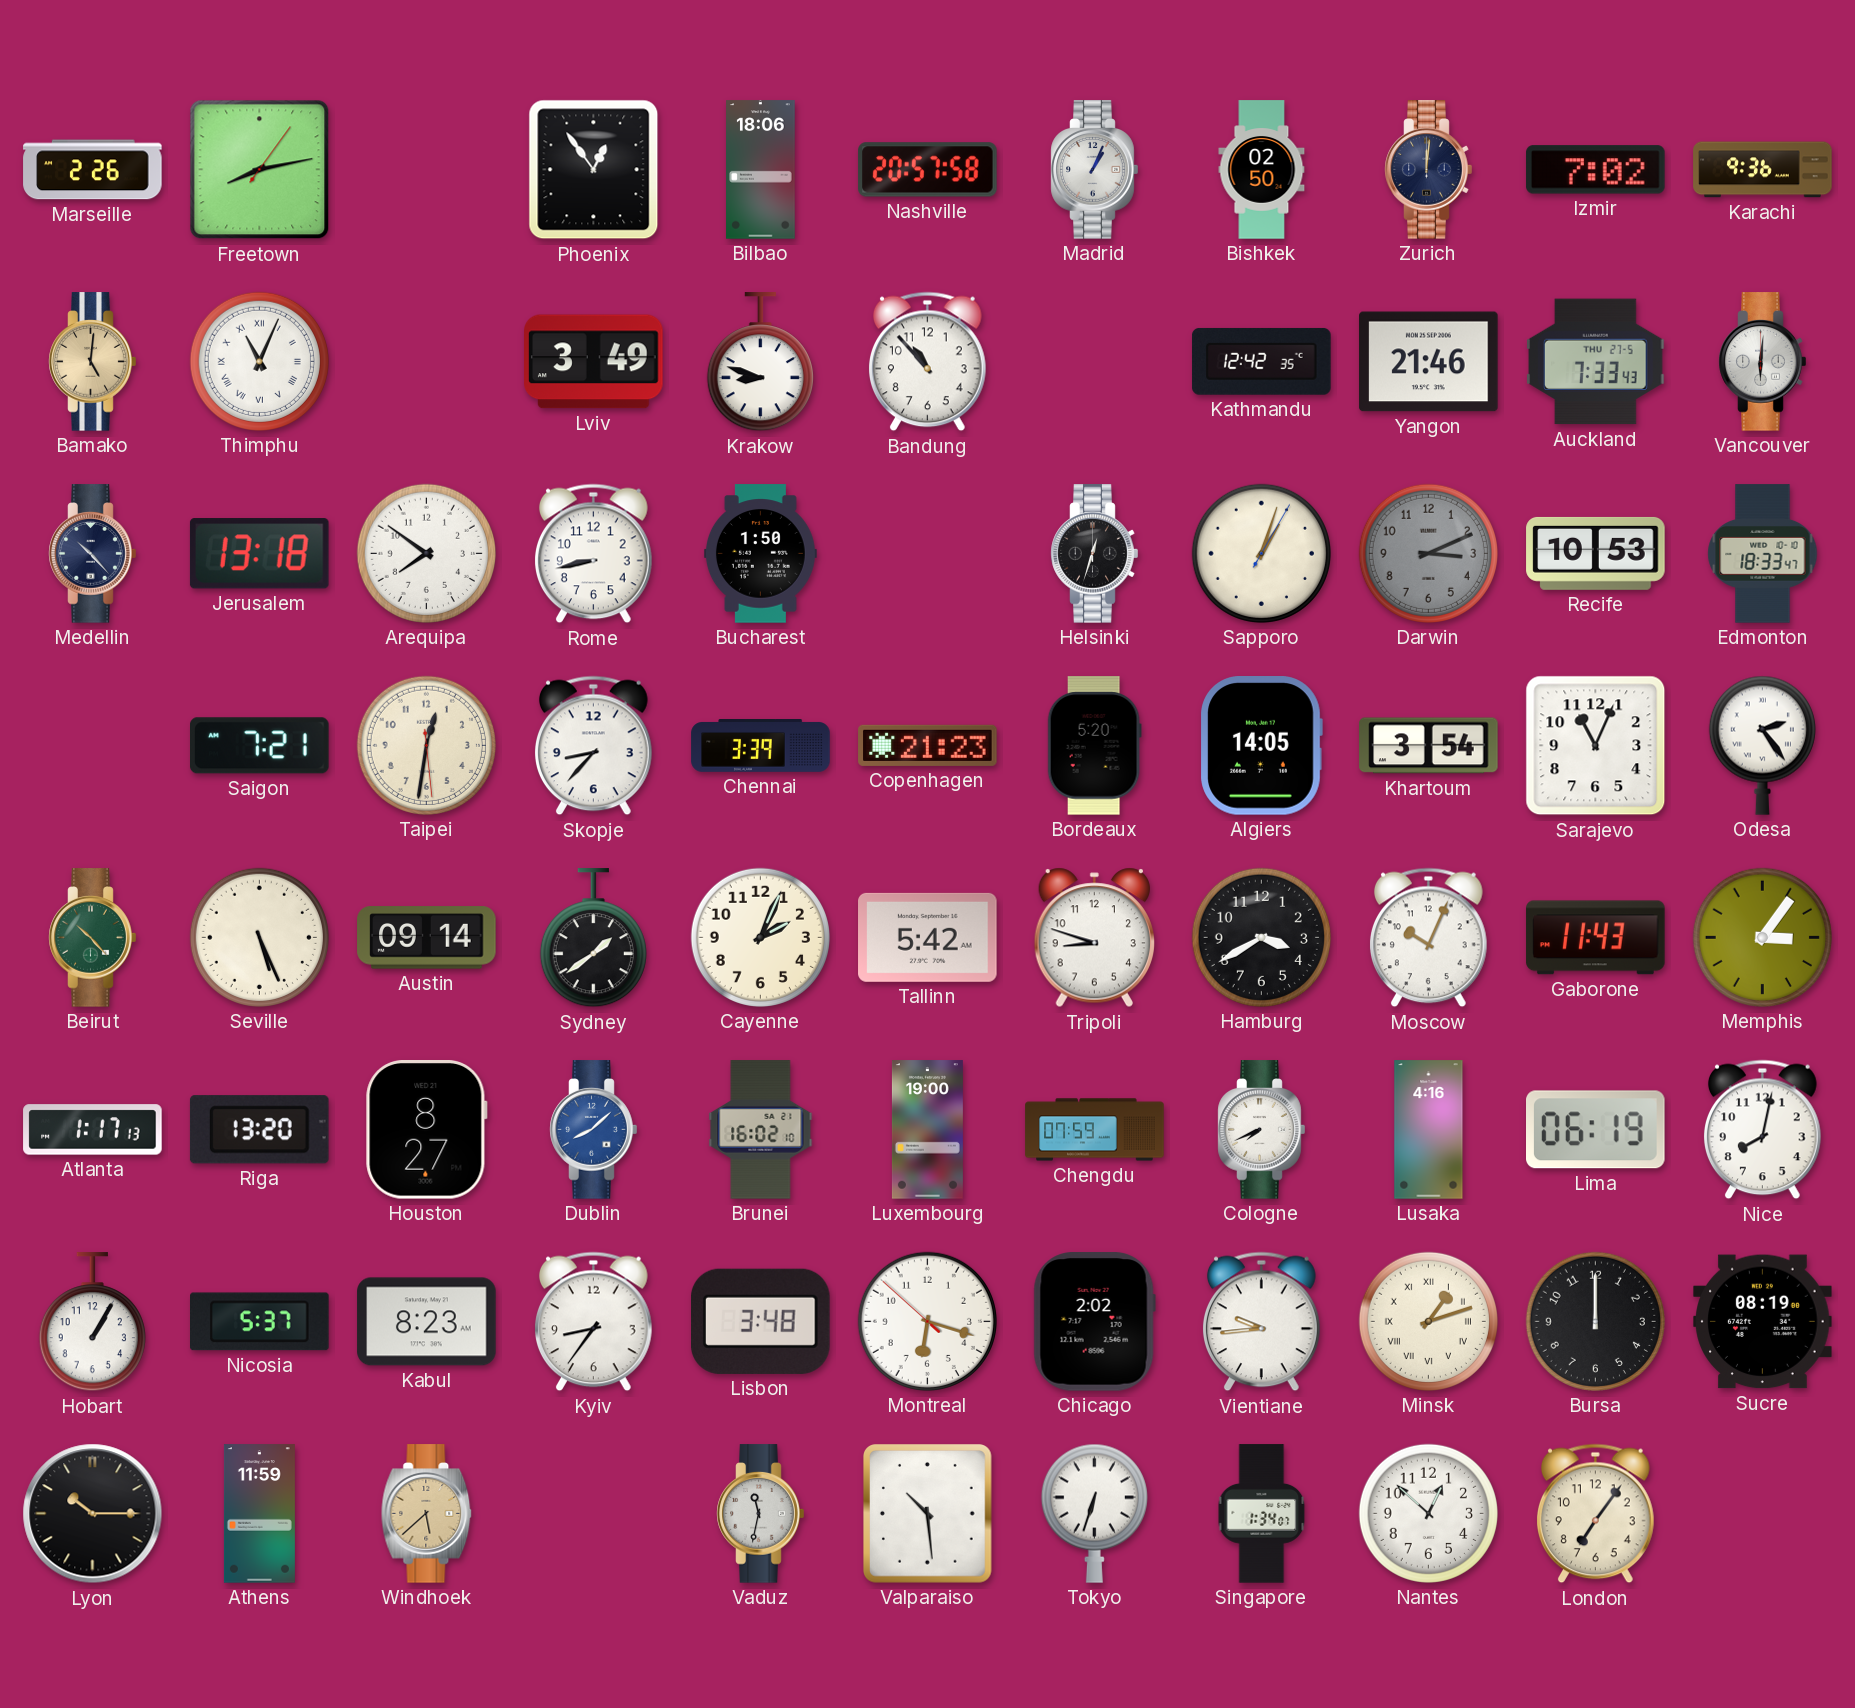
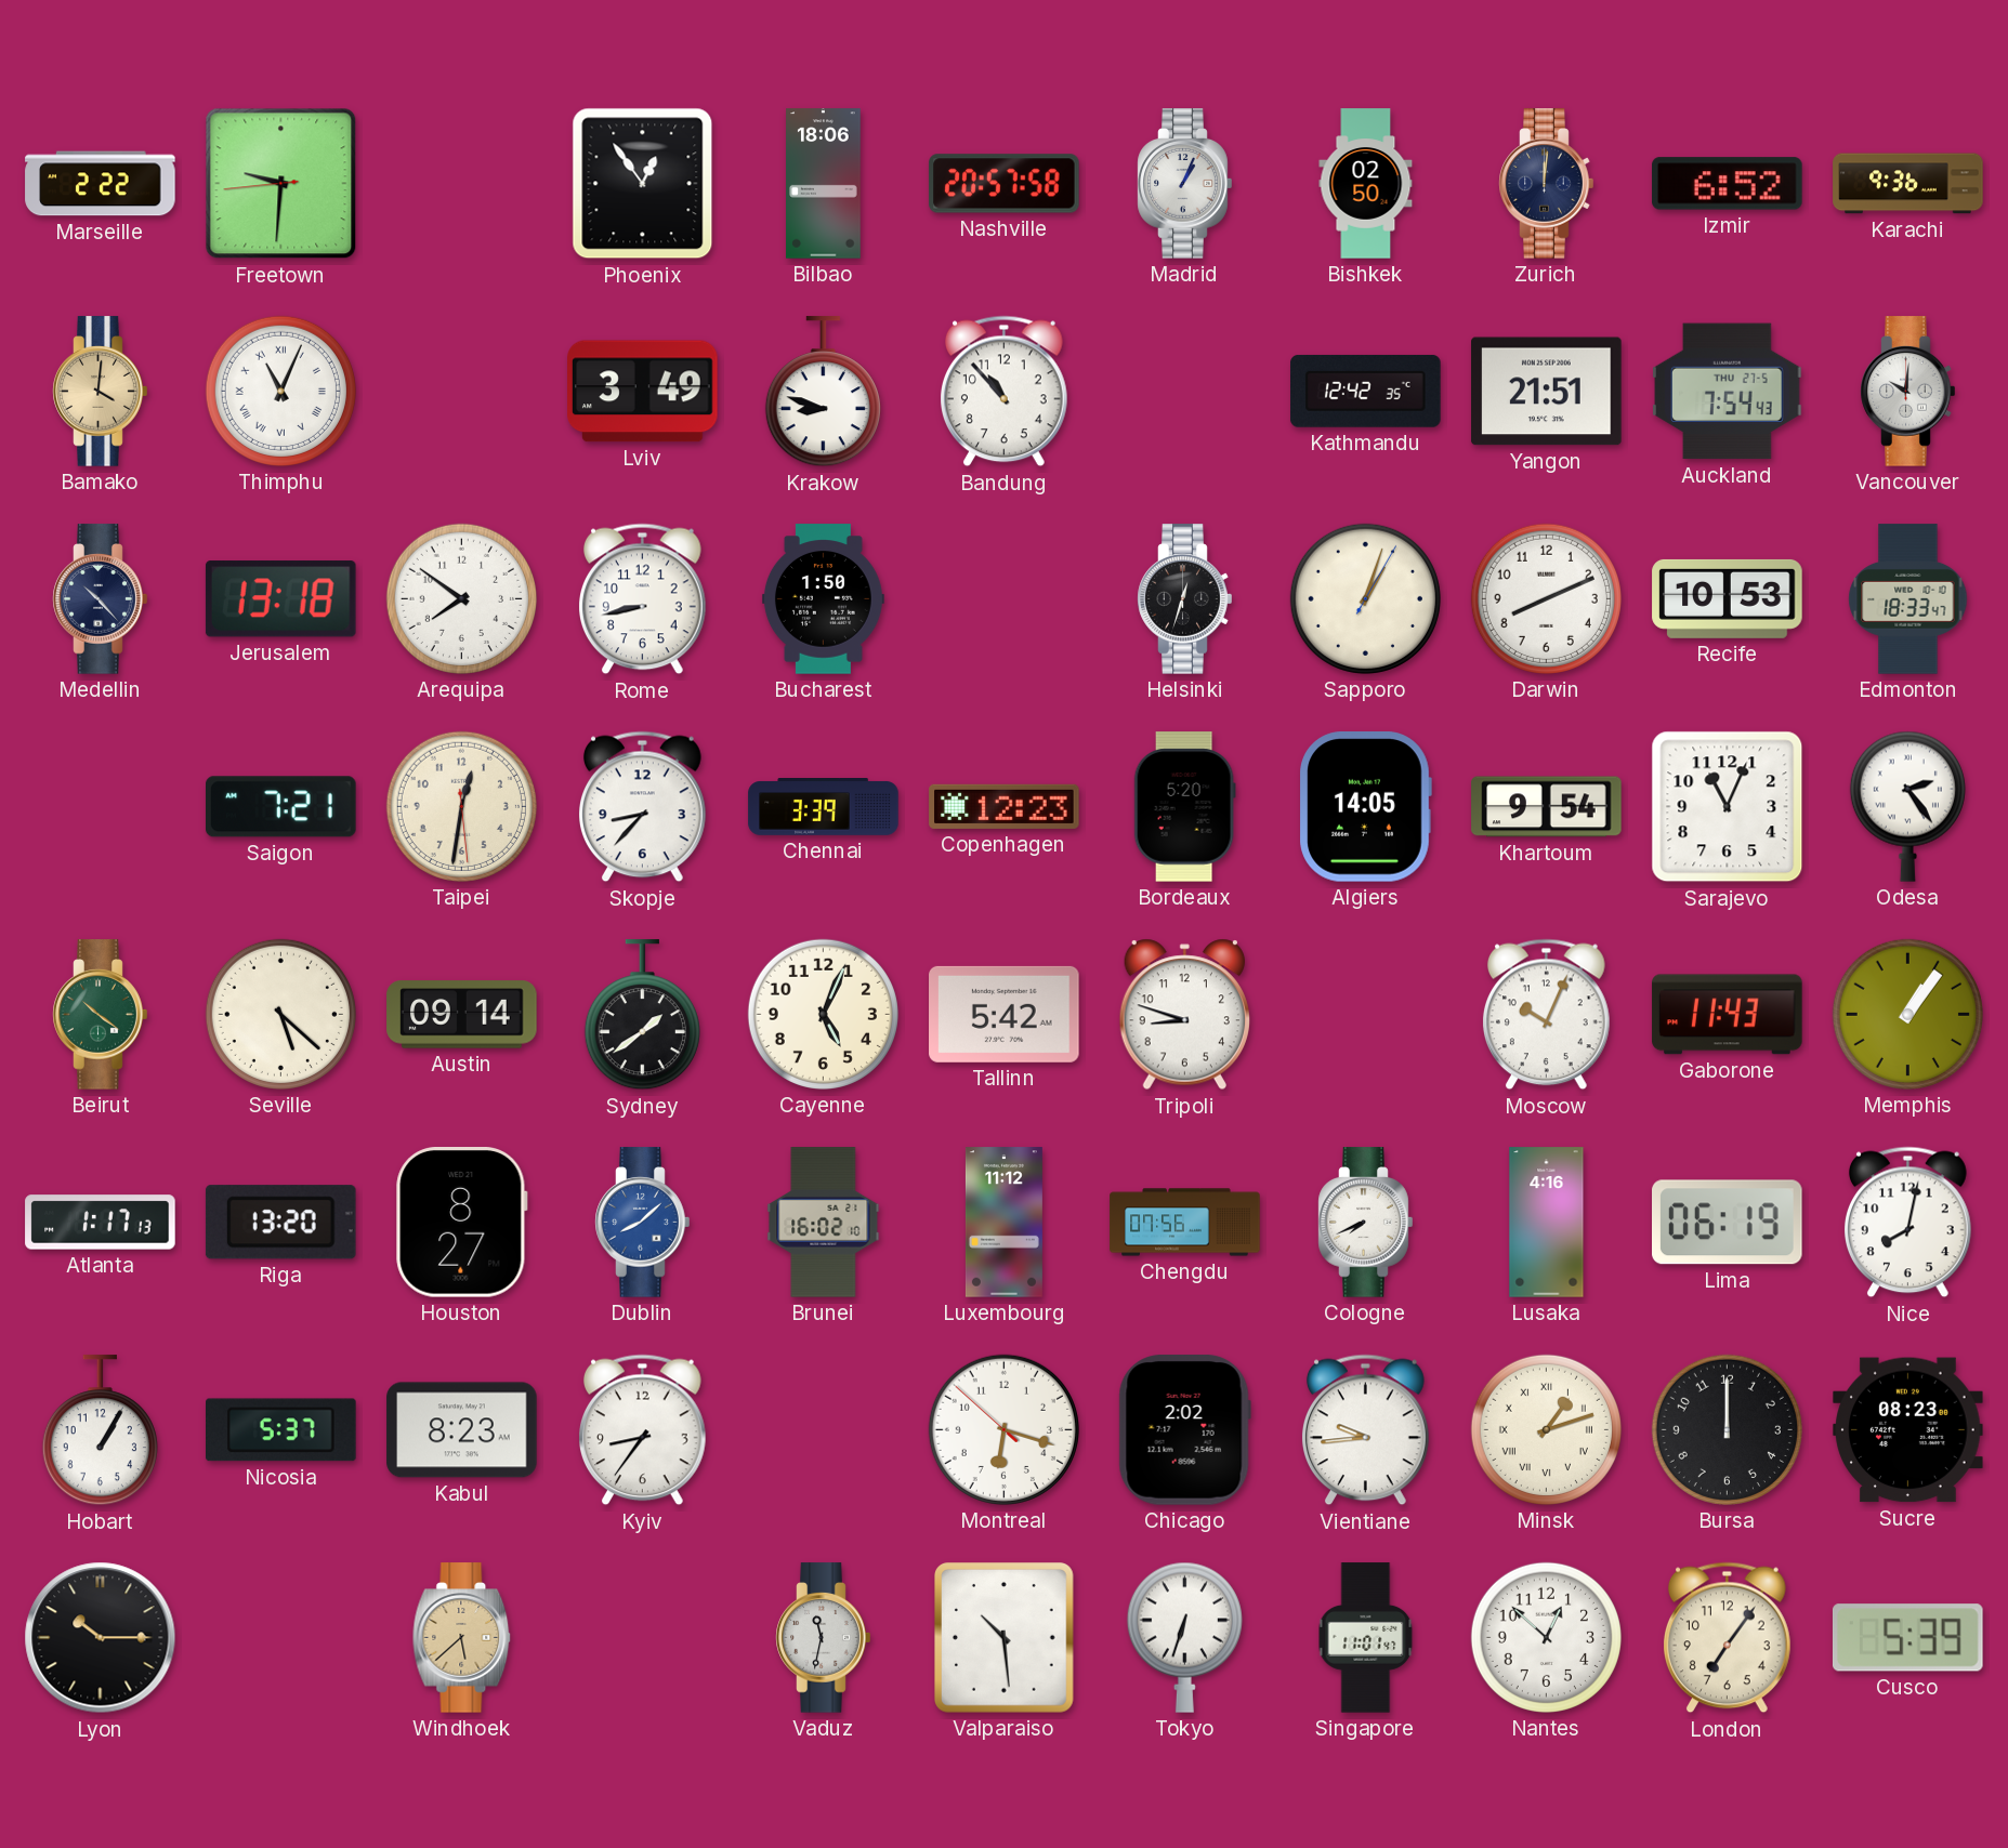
Marseille: 2:26 -> 2:22 (101, 184)
Freetown: 8:13 -> 9:30 (281, 184)
Izmir: 7:02 -> 6:52 (1728, 184)
Bamako: 5:01 -> 4:01 (101, 392)
Yangon: 21:46 -> 21:51 (1547, 392)
Auckland: 7:33 -> 7:54 (1728, 392)
Vancouver: 6:01 -> 10:01 (1908, 392)
Darwin: 3:11 -> 8:11 (1546, 598)
Darwin dial: grey -> white (1546, 598)
Copenhagen: 21:23 -> 12:23 (1005, 806)
Khartoum: 3:54 -> 9:54 (1547, 807)
Beirut: 10:23 -> 10:21 (101, 1015)
Seville: 5:26 -> 5:22 (280, 1014)
Cayenne: 2:04 -> 5:04 (823, 1014)
Hamburg: 3:40 -> none (1261, 937)
Memphis: 3:06 -> 1:06 (1907, 1014)
Luxembourg: 19:00 -> 11:12 (1003, 1223)
Chengdu: 07:59 -> 07:56 (1185, 1223)
Lisbon: 3:48 -> none (761, 1321)
Sucre: 08:19 -> 08:23 (1908, 1430)
Athens: 11:59 -> none (259, 1514)
Singapore: 1:34 -> 11:01 (1366, 1638)
Cusco: none -> 5:39 (1907, 1638)
